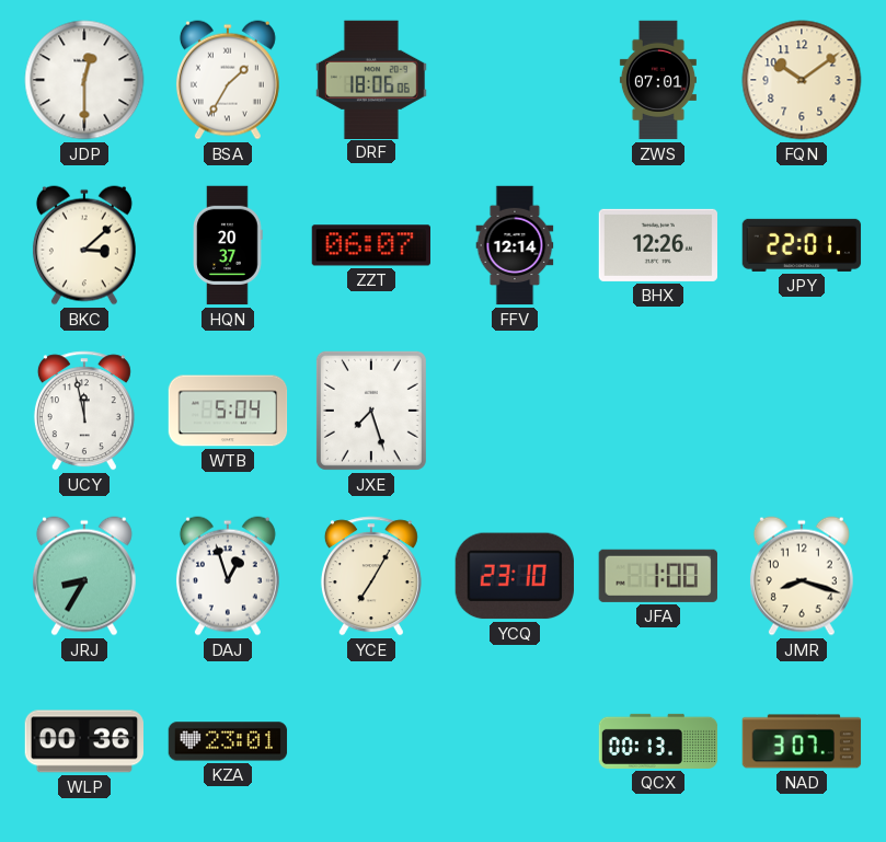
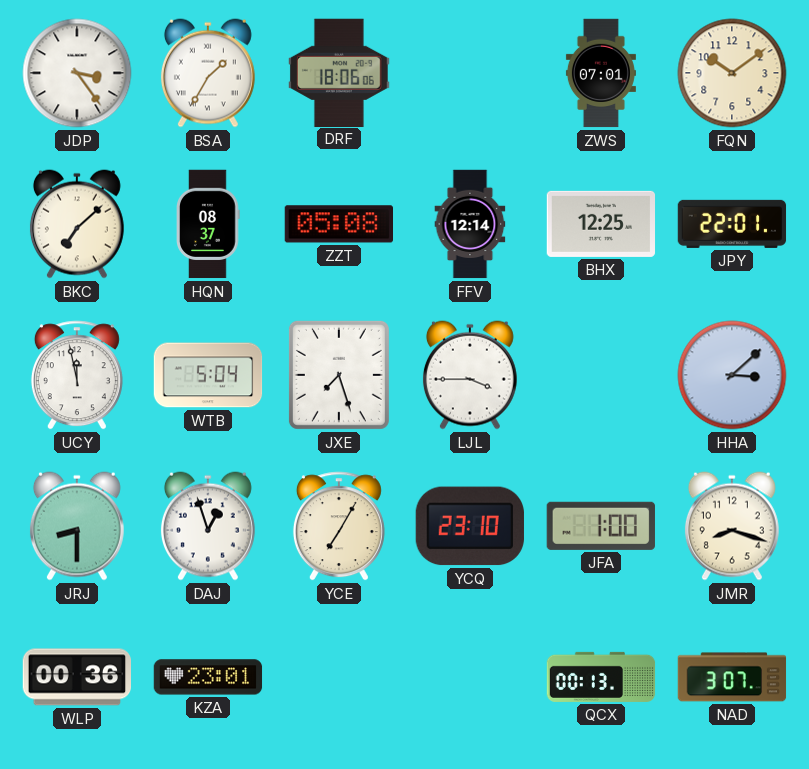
JDP: 12:30 -> 3:24 (77, 73)
BKC: 3:08 -> 7:08 (77, 224)
HQN: 20:37 -> 08:37 (208, 224)
ZZT: 06:07 -> 05:08 (338, 224)
BHX: 12:26 -> 12:25 (601, 224)
LJL: none -> 3:45 (470, 375)
HHA: none -> 3:08 (732, 375)
JRJ: 8:35 -> 8:30 (77, 526)
